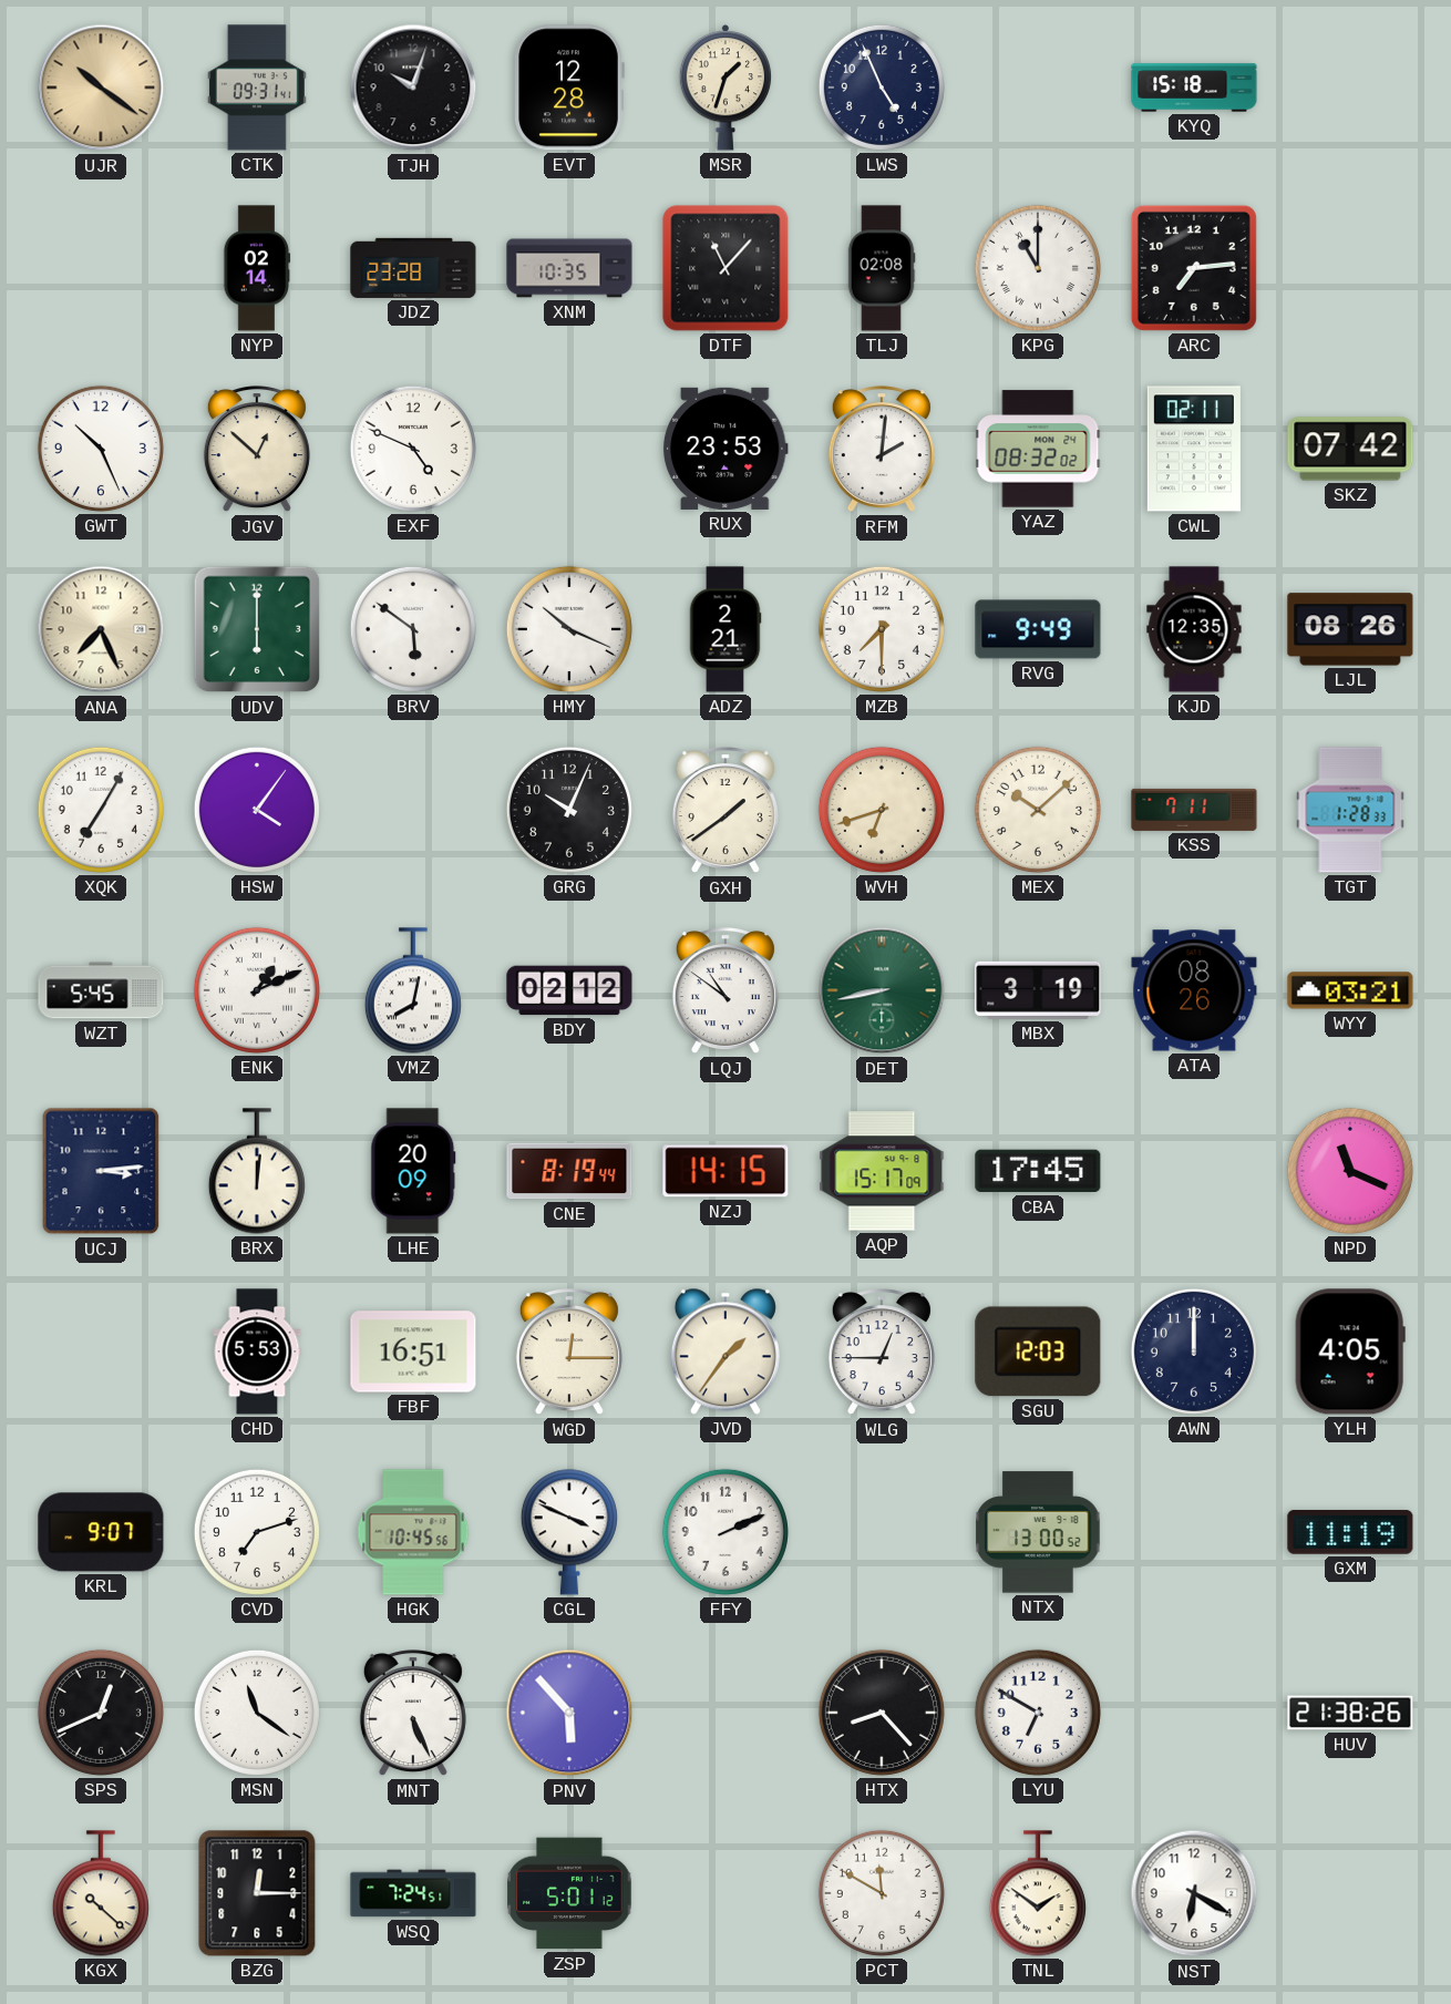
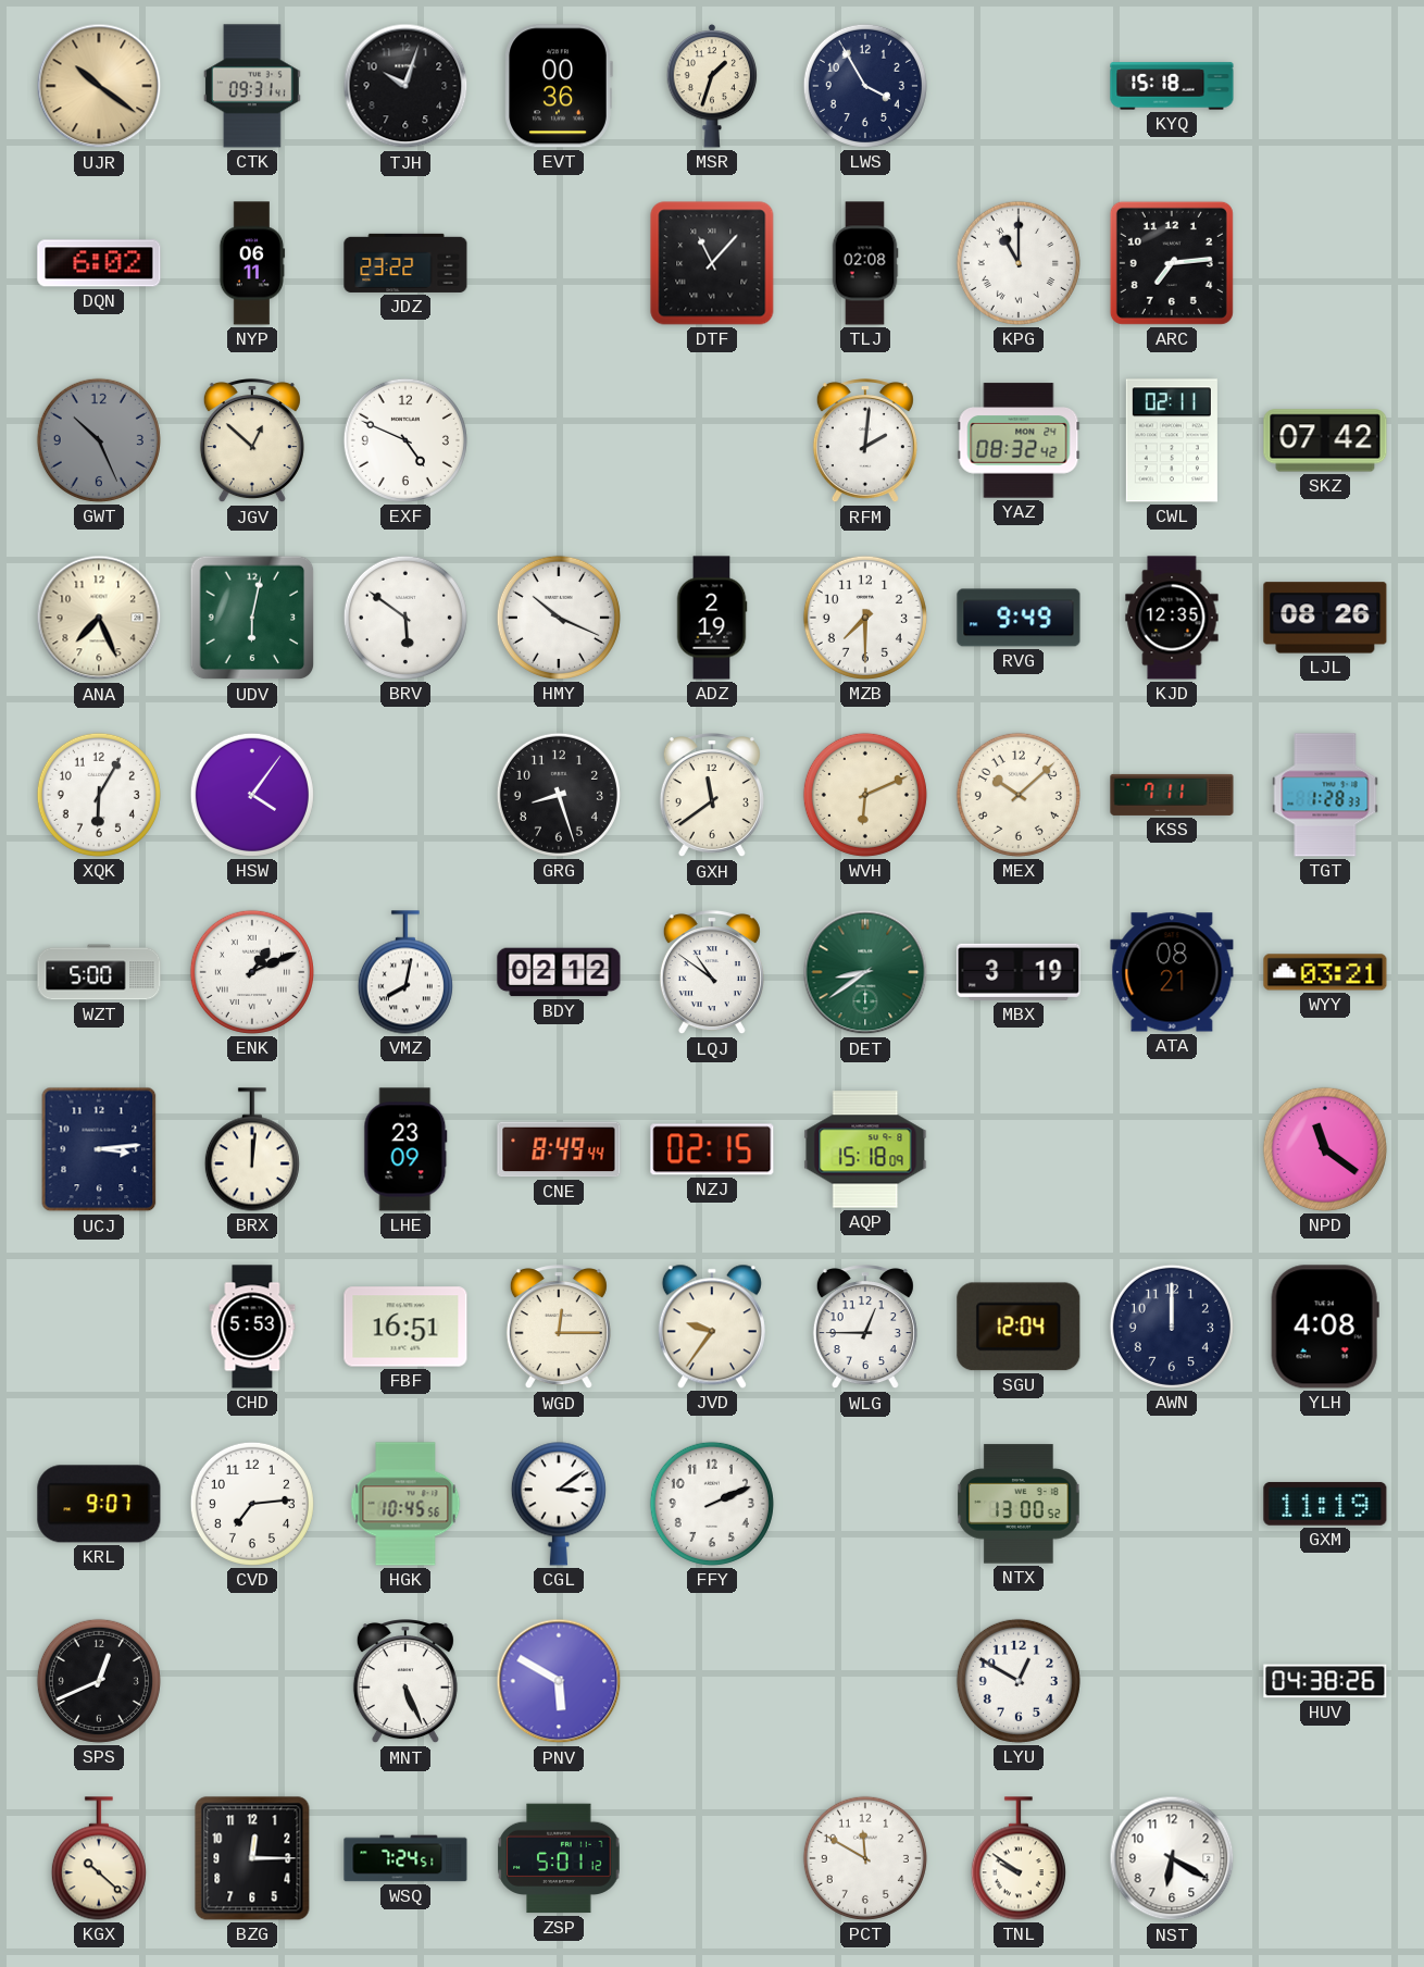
EVT: 12:28 -> 00:36 (559, 86)
LWS: 4:56 -> 3:55 (865, 86)
DQN: none -> 6:02 (99, 263)
NYP: 02:14 -> 06:11 (252, 263)
JDZ: 23:28 -> 23:22 (405, 263)
XNM: 10:35 -> none (569, 268)
GWT dial: white -> grey (99, 440)
RUX: 23:53 -> none (725, 449)
YAZ: 08:32:02 -> 08:32:42 (1019, 440)
UDV: 6:00 -> 6:02 (252, 618)
ADZ: 2:21 -> 2:19 (712, 618)
XQK: 7:05 -> 6:05 (99, 795)
GRG: 10:04 -> 8:27 (559, 795)
GXH: 1:39 -> 11:39 (712, 796)
WVH: 6:42 -> 6:11 (865, 795)
WZT: 5:45 -> 5:00 (99, 972)
DET: 8:43 -> 8:39 (865, 972)
ATA: 08:26 -> 08:21 (1172, 972)
LHE: 20:09 -> 23:09 (405, 1149)
CNE: 8:19 -> 8:49 (559, 1149)
NZJ: 14:15 -> 02:15 (712, 1149)
AQP: 15:17 -> 15:18 (865, 1149)
CBA: 17:45 -> none (1038, 1171)
NPD: 11:19 -> 11:21 (1325, 1149)
JVD: 1:36 -> 9:36 (712, 1327)
SGU: 12:03 -> 12:04 (1019, 1327)
YLH: 4:05 -> 4:08 (1325, 1327)
CVD: 7:12 -> 7:14 (252, 1504)
CGL: 3:49 -> 3:09 (559, 1504)
MSN: 11:21 -> none (257, 1713)
PNV: 5:53 -> 5:50 (559, 1681)
HTX: 8:23 -> none (882, 1713)
LYU: 6:50 -> 12:50 (1019, 1681)
HUV: 21:38 -> 04:38 (1325, 1681)
TNL: 1:51 -> 9:51 (1019, 1858)
